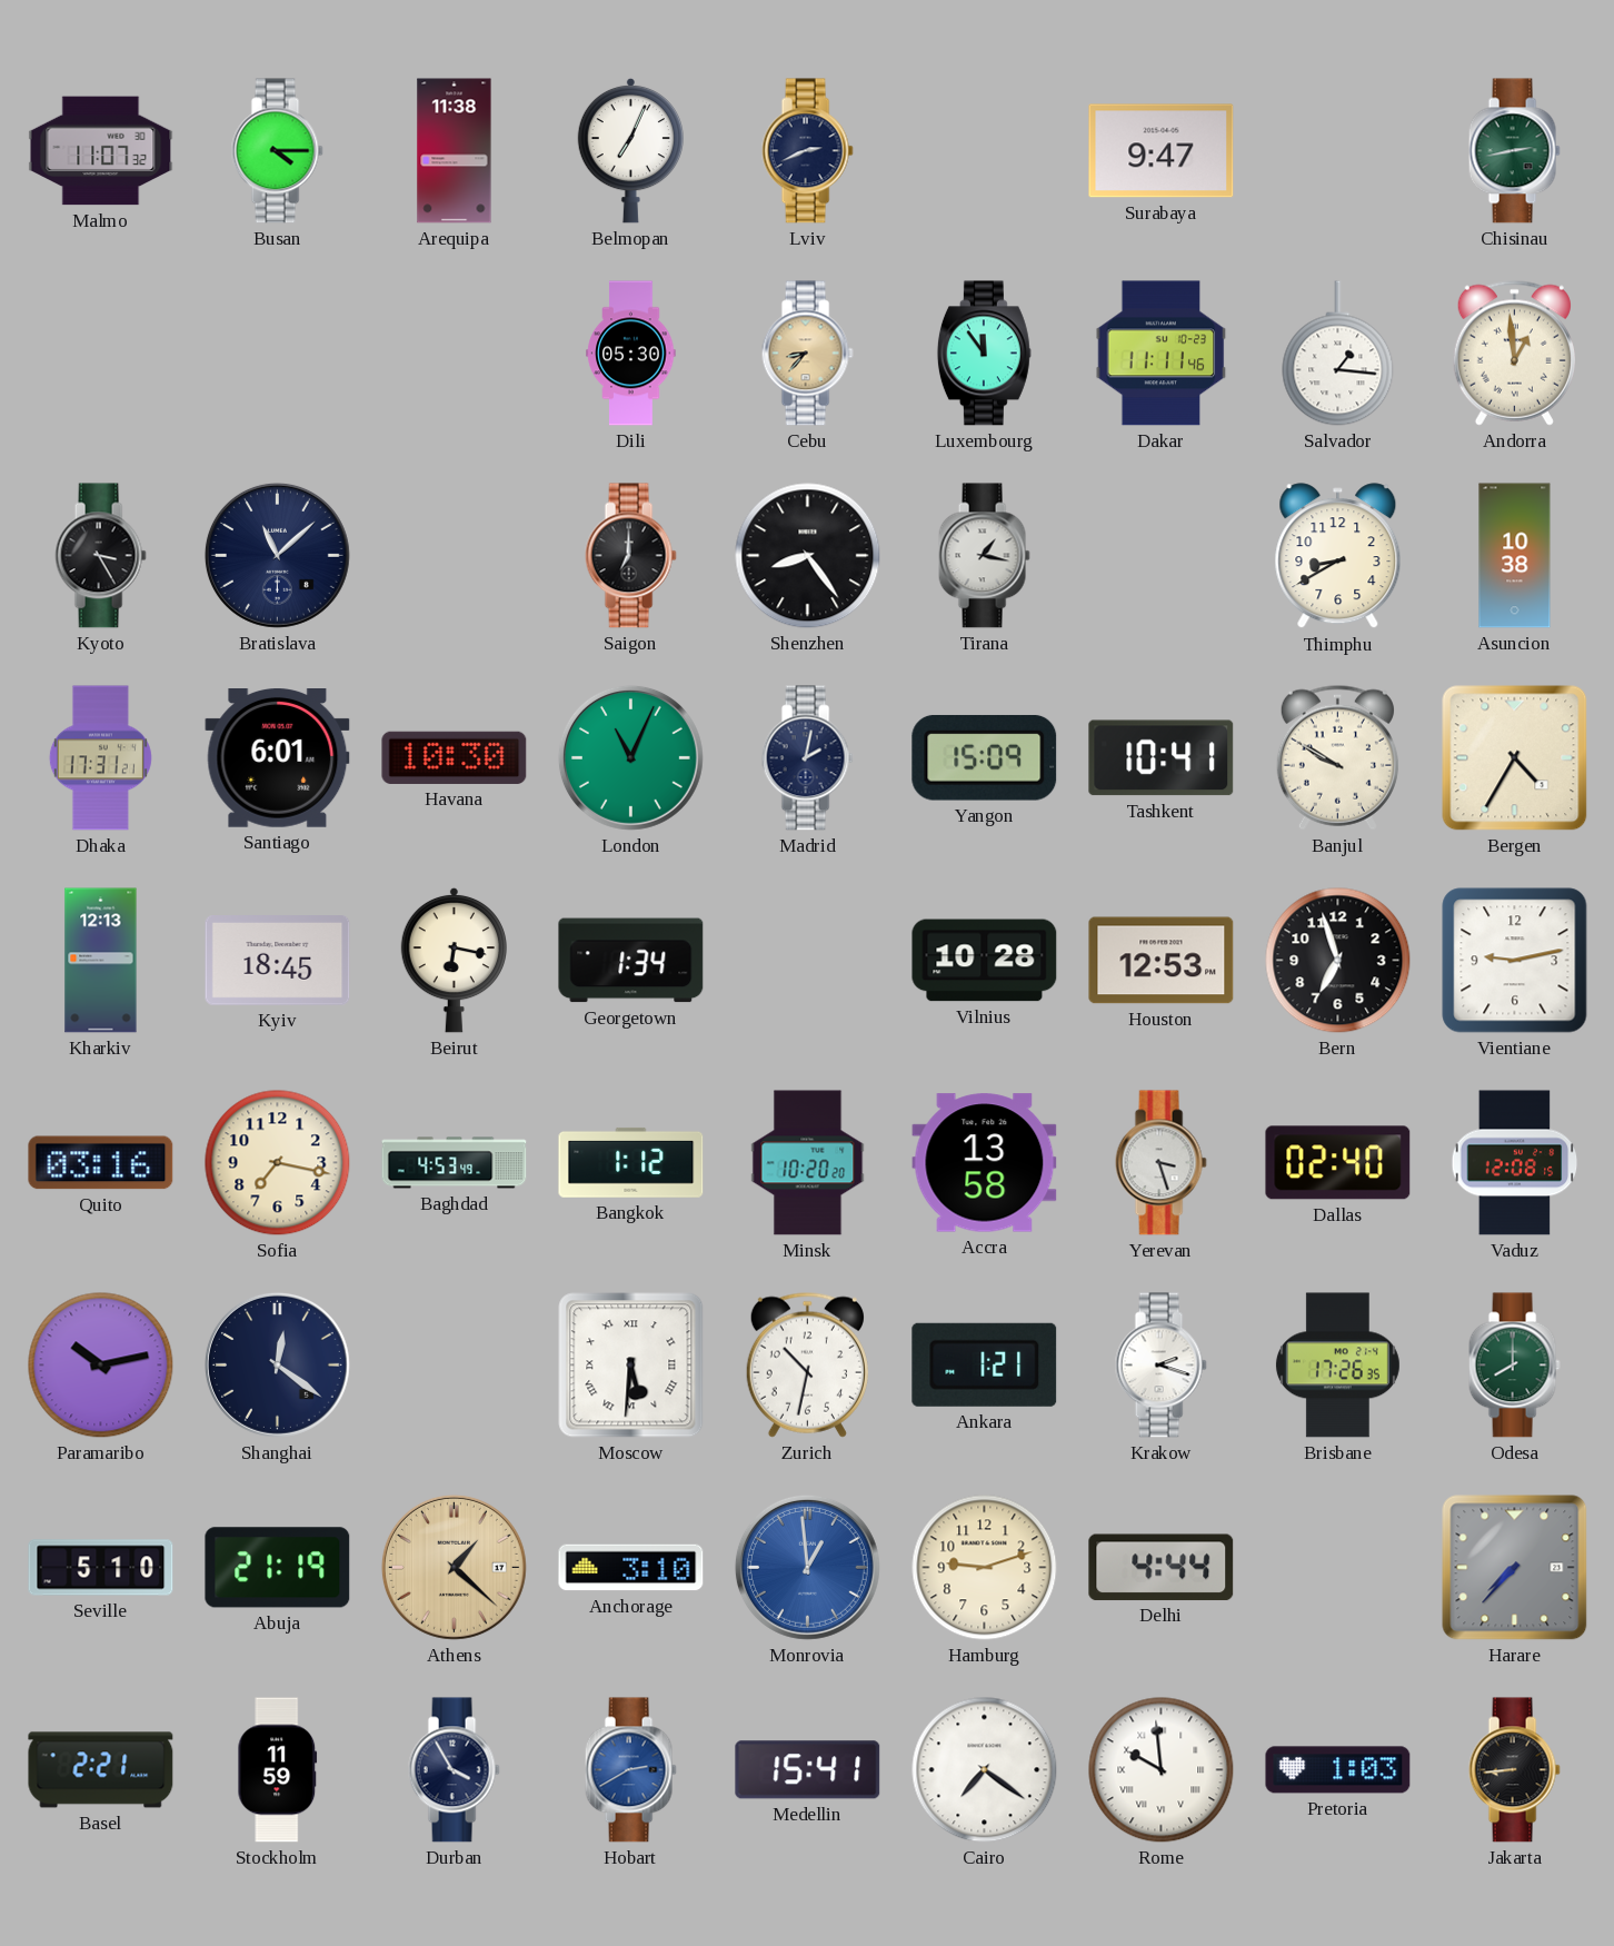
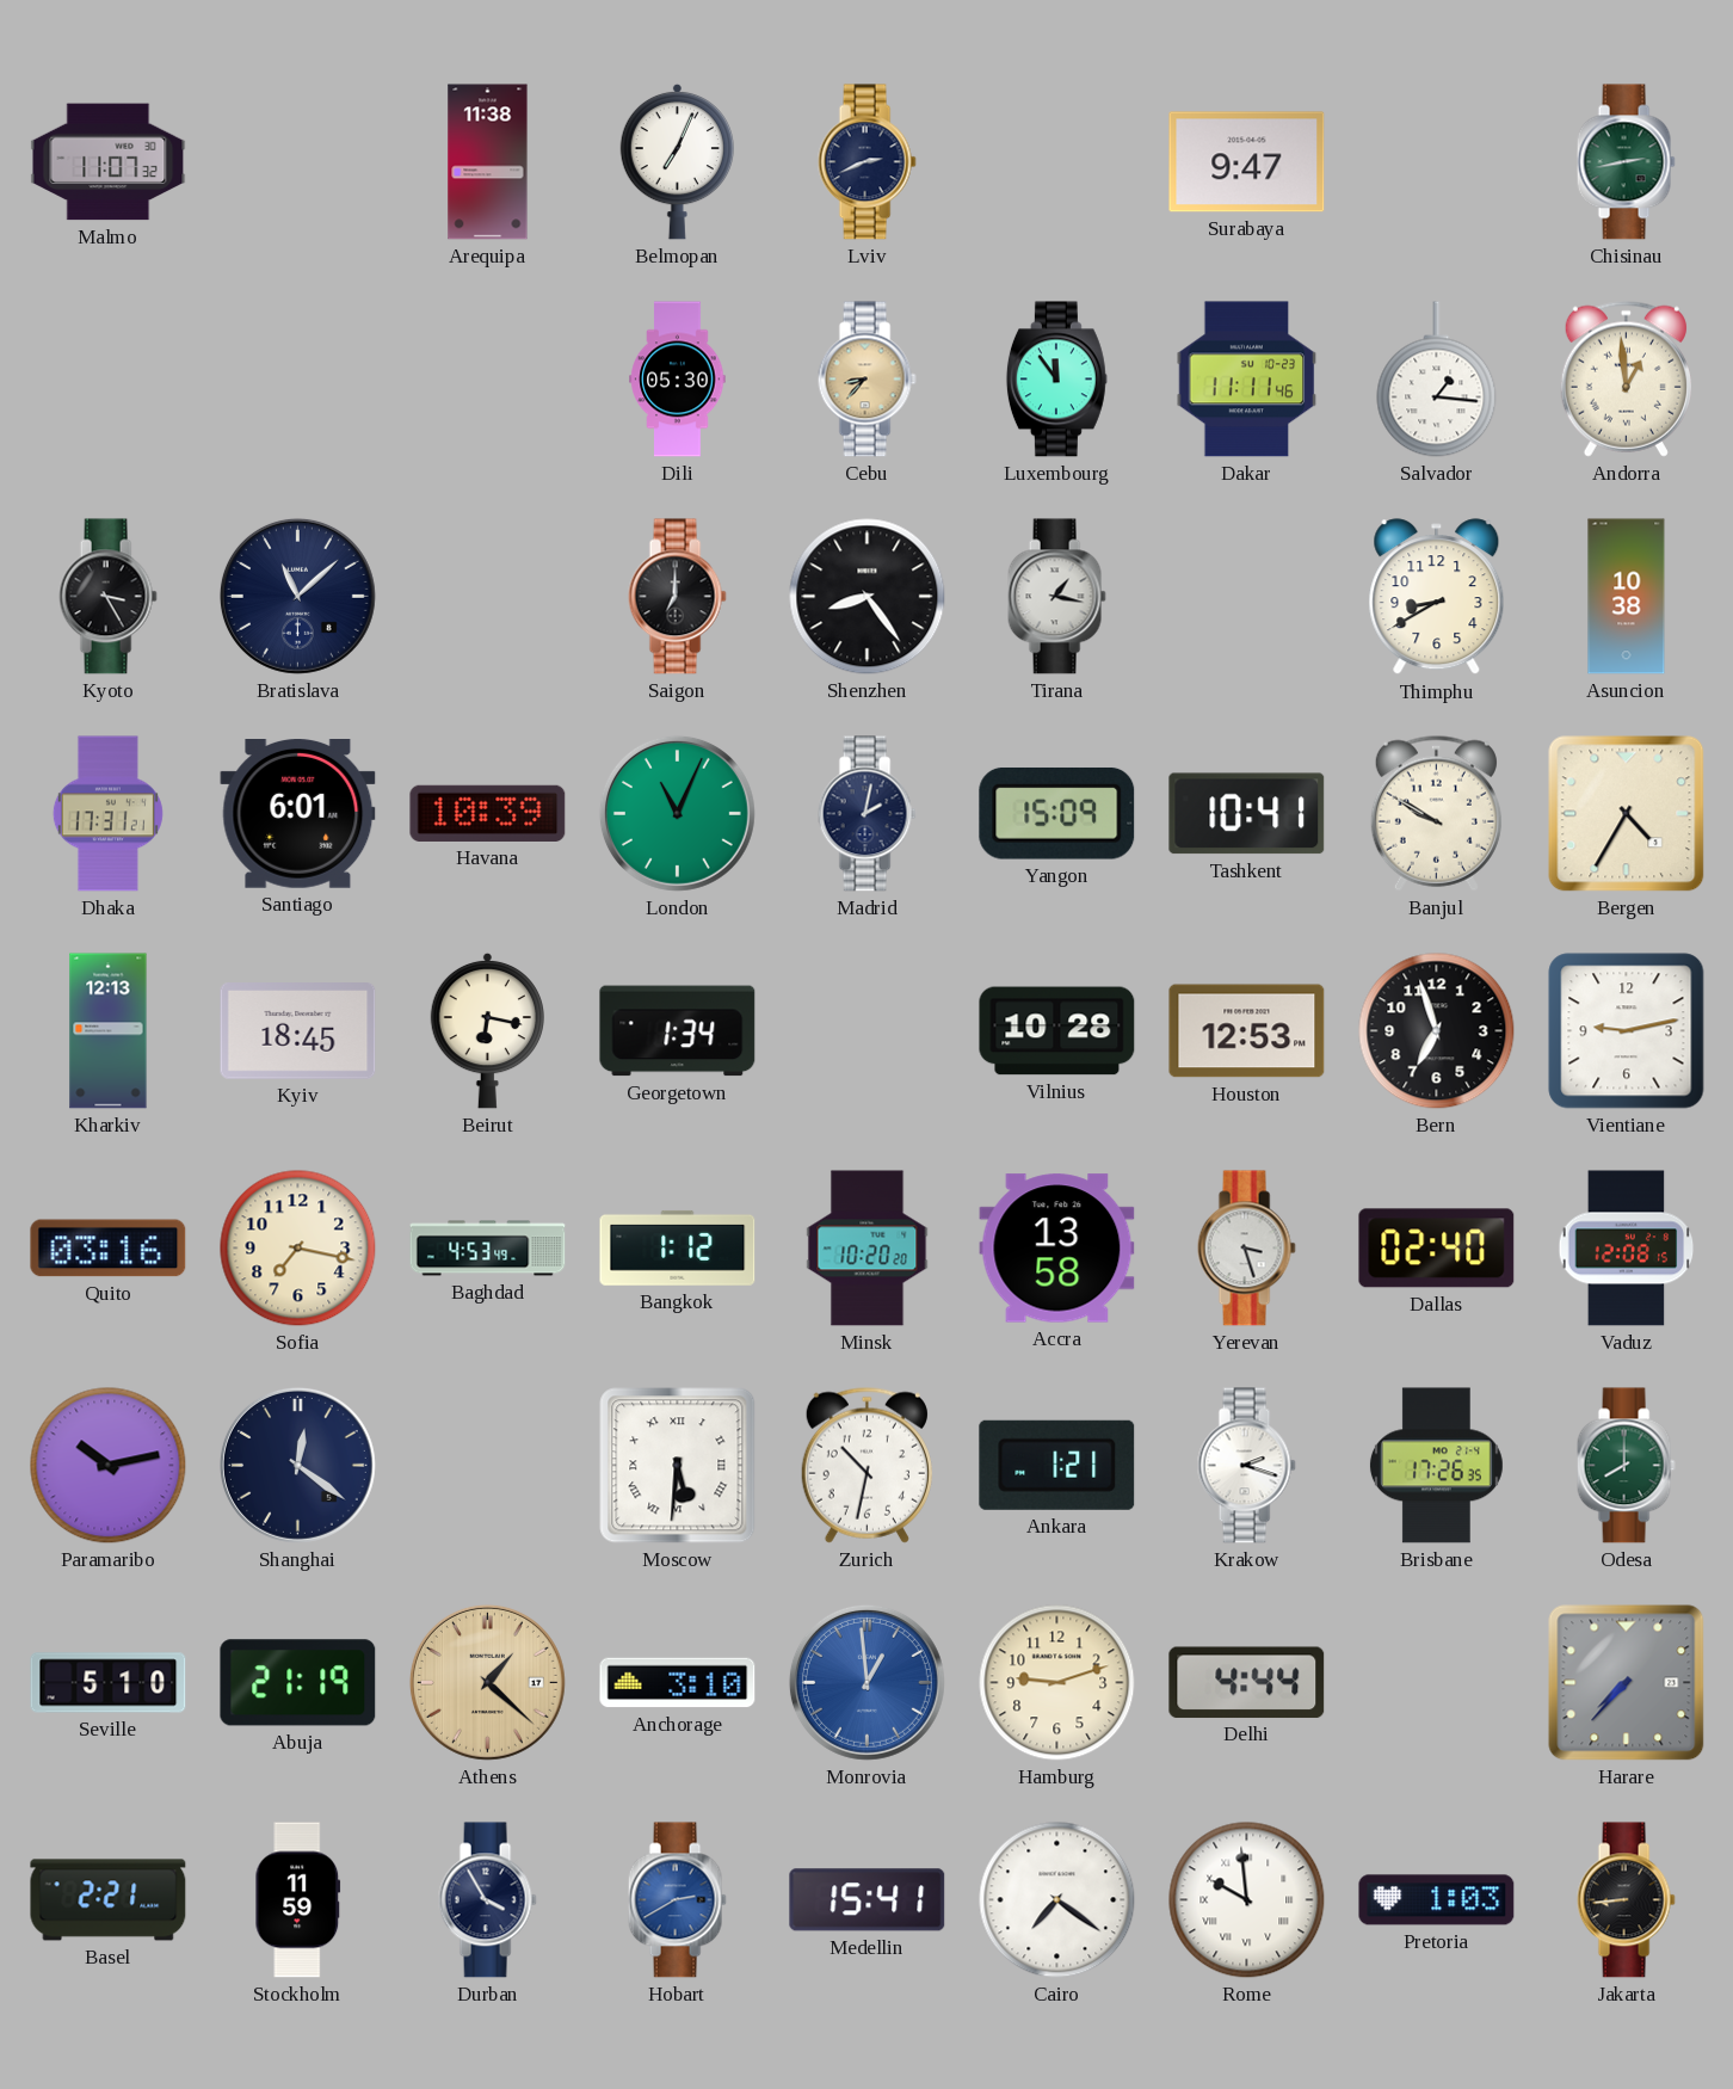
Busan: 4:15 -> none (277, 151)
Havana: 10:30 -> 10:39 (488, 813)
